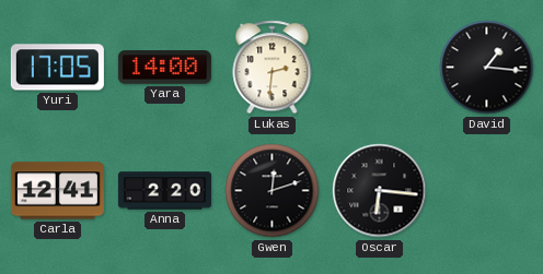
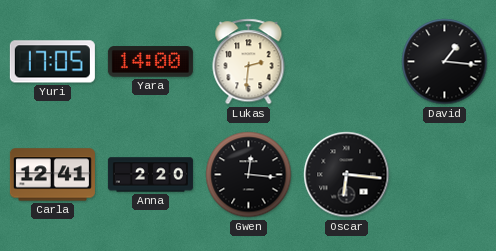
Gwen: 12:12 -> 12:16 (249, 175)
